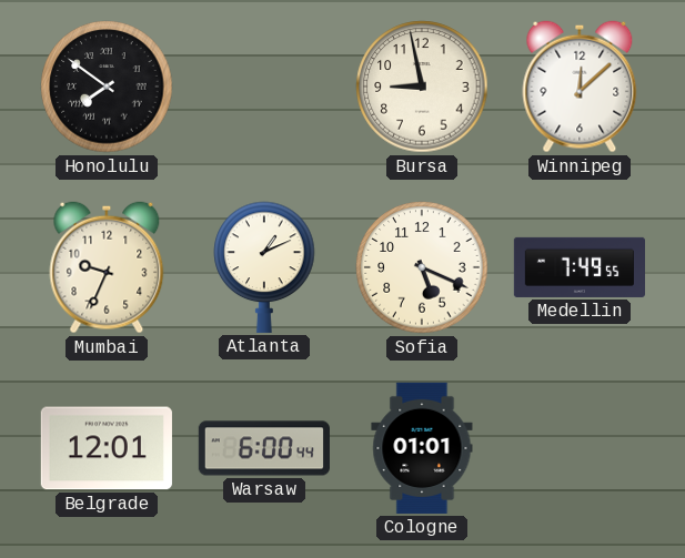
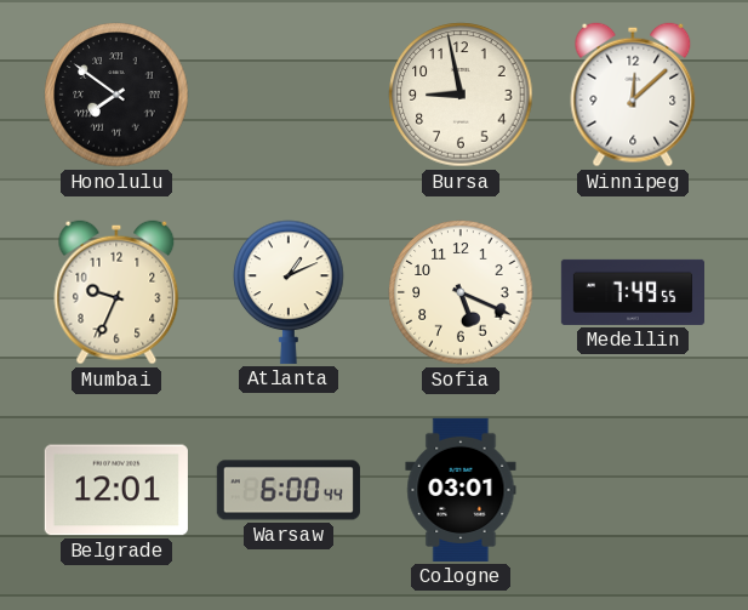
Cologne: 01:01 -> 03:01 (461, 490)
